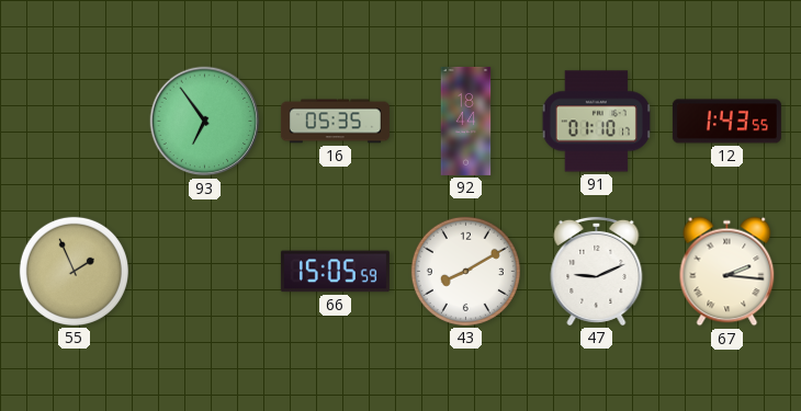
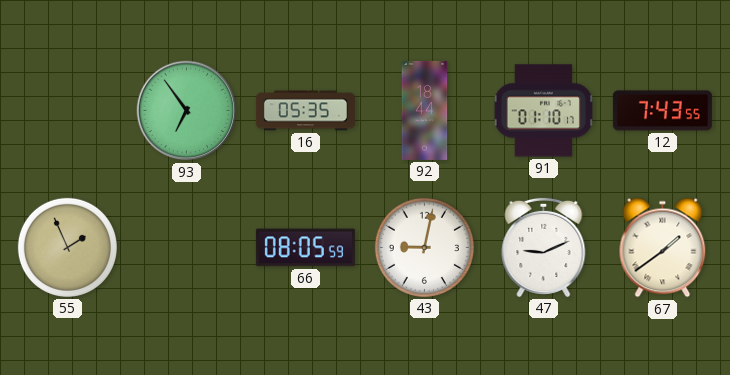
12: 1:43 -> 7:43 (662, 111)
66: 15:05 -> 08:05 (305, 248)
43: 8:10 -> 9:02 (424, 247)
67: 2:16 -> 1:39 (663, 248)
